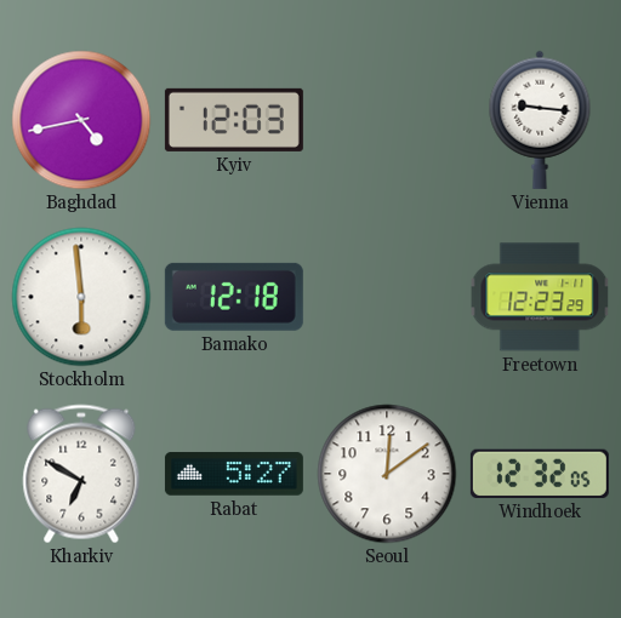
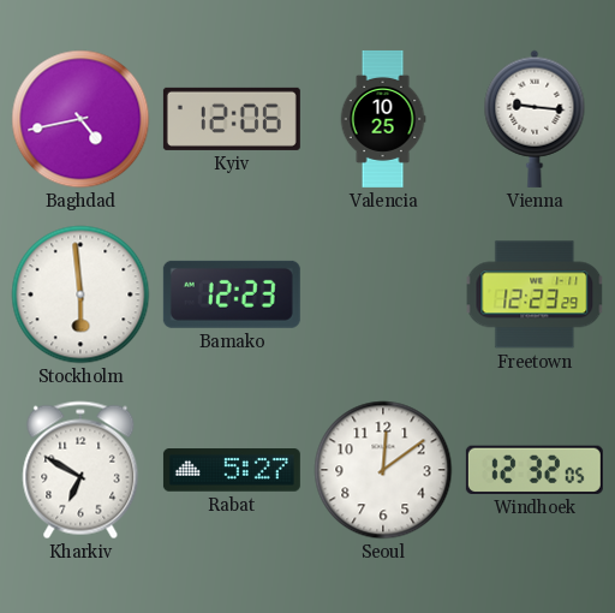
Kyiv: 12:03 -> 12:06 (232, 119)
Valencia: none -> 10:25 (383, 119)
Bamako: 12:18 -> 12:23 (232, 294)
